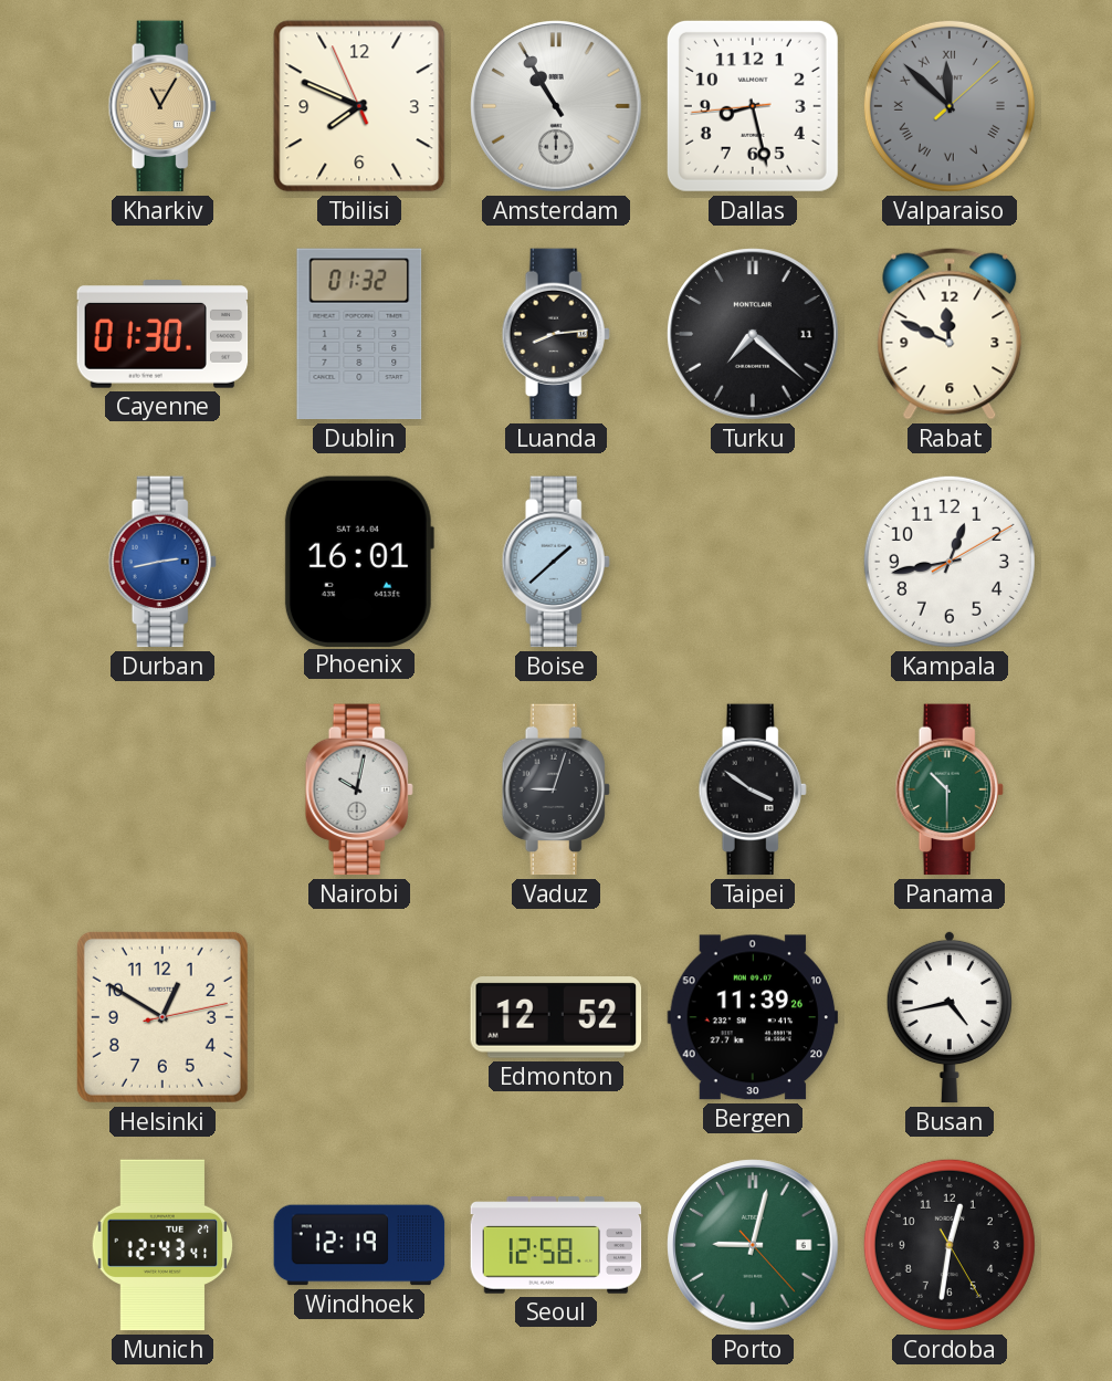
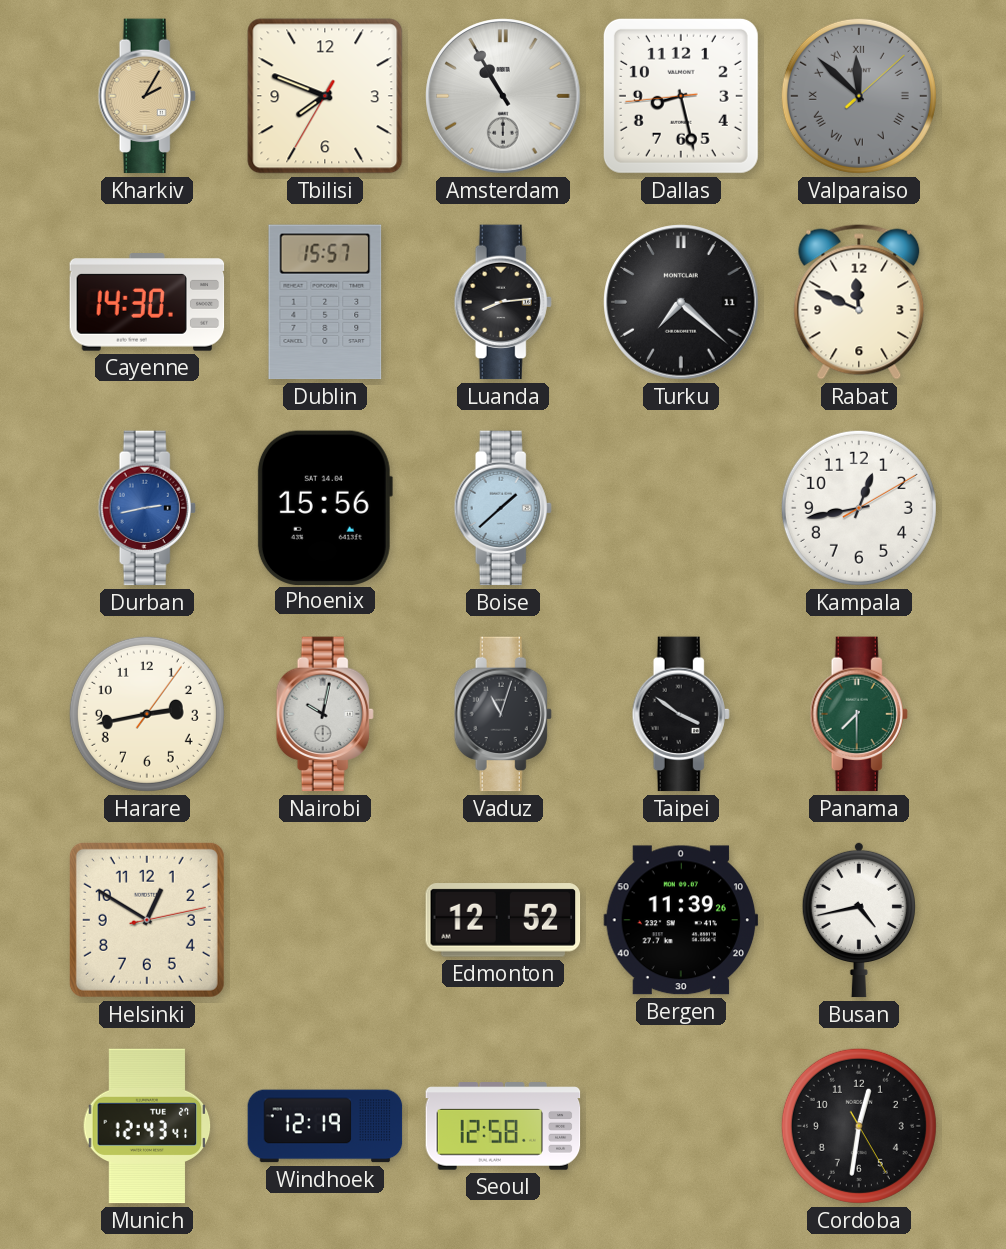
Kharkiv: 11:05 -> 2:05 (147, 96)
Tbilisi: 7:48:56 -> 7:48:35 (325, 96)
Cayenne: 01:30 -> 14:30 (147, 302)
Dublin: 01:32 -> 15:57 (325, 302)
Phoenix: 16:01 -> 15:56 (325, 507)
Harare: none -> 2:43 (147, 714)
Vaduz: 9:03 -> 11:03 (503, 714)
Panama: 10:30 -> 7:30 (859, 714)
Porto: 9:02 -> none (753, 1245)
